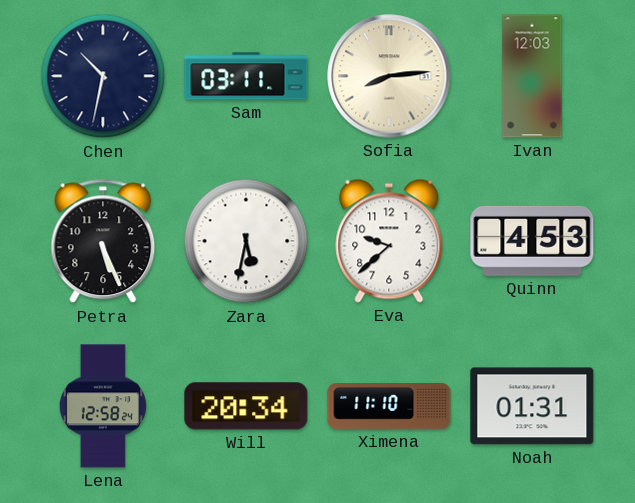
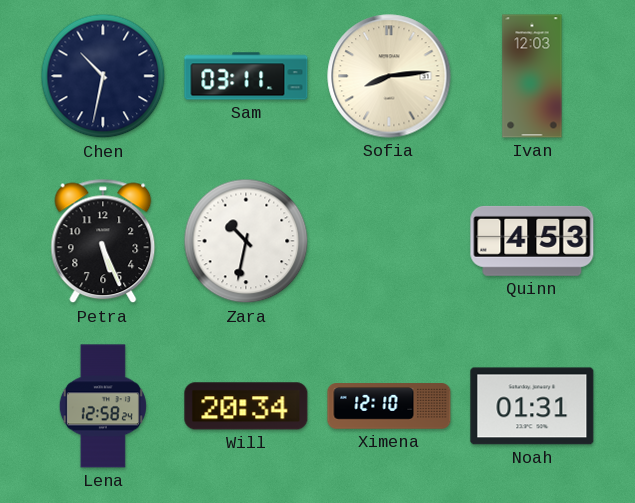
Zara: 5:32 -> 10:32 (246, 241)
Eva: 9:38 -> none (389, 241)
Ximena: 11:10 -> 12:10 (389, 406)
